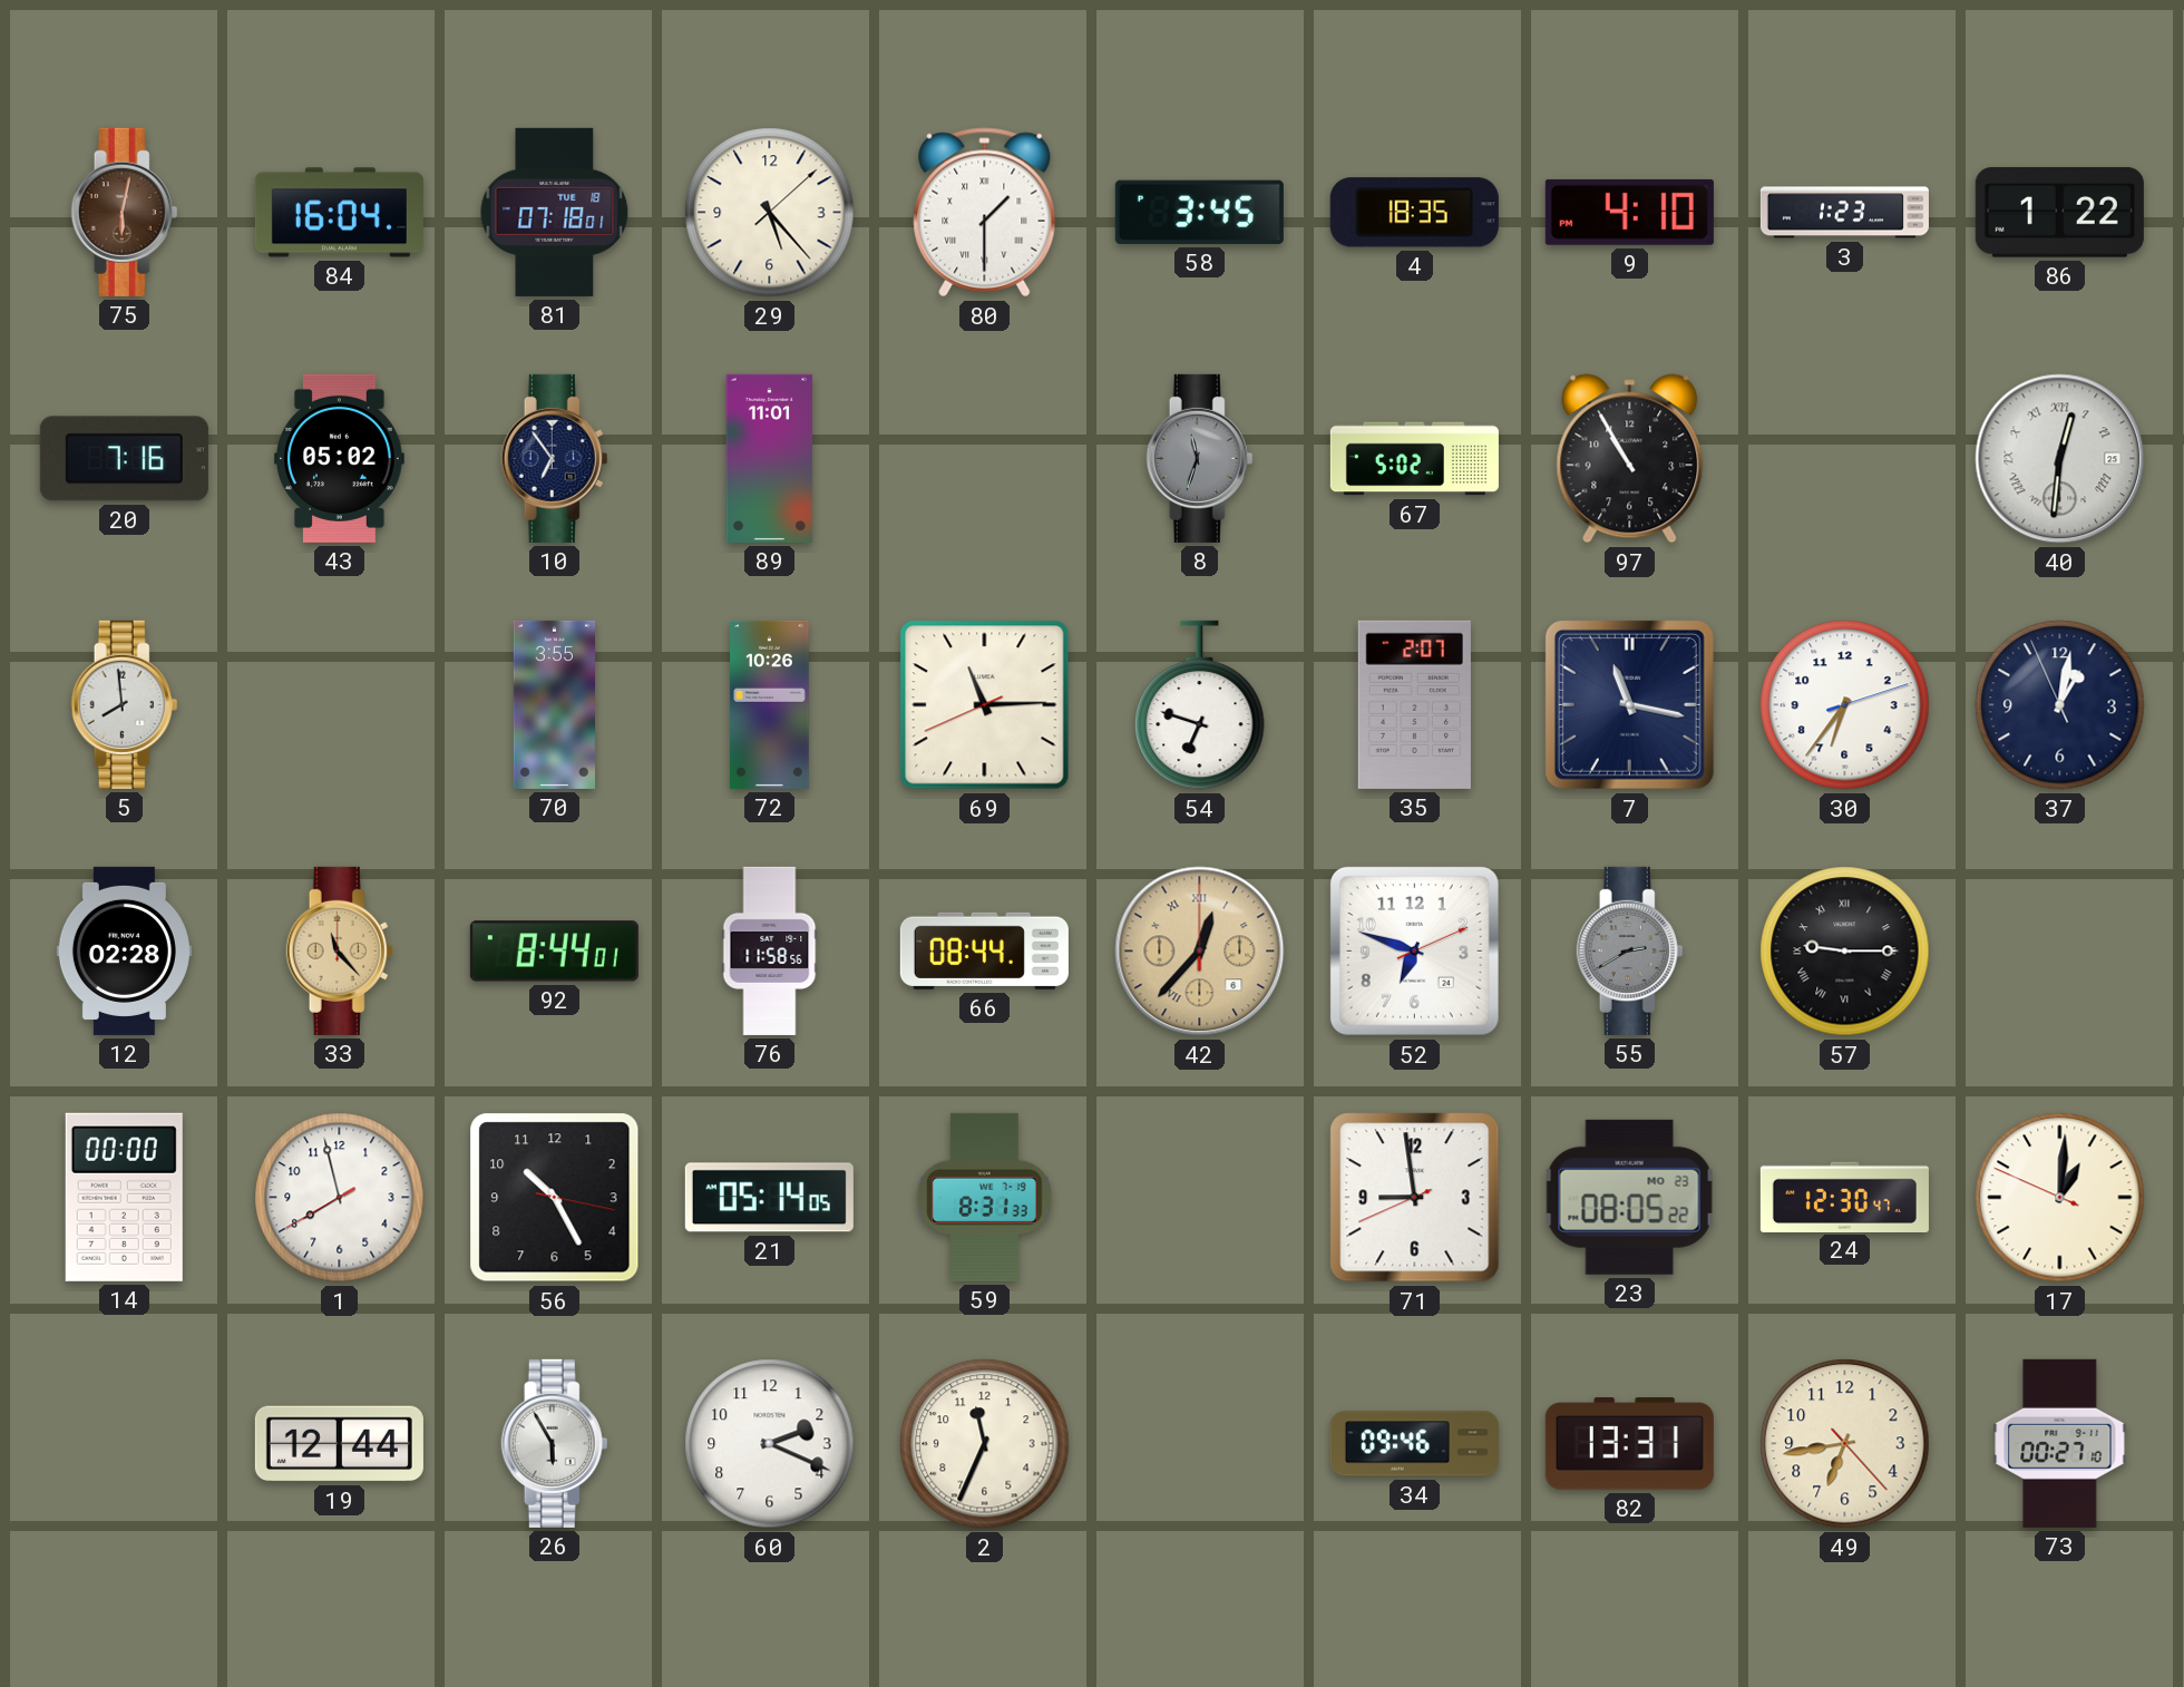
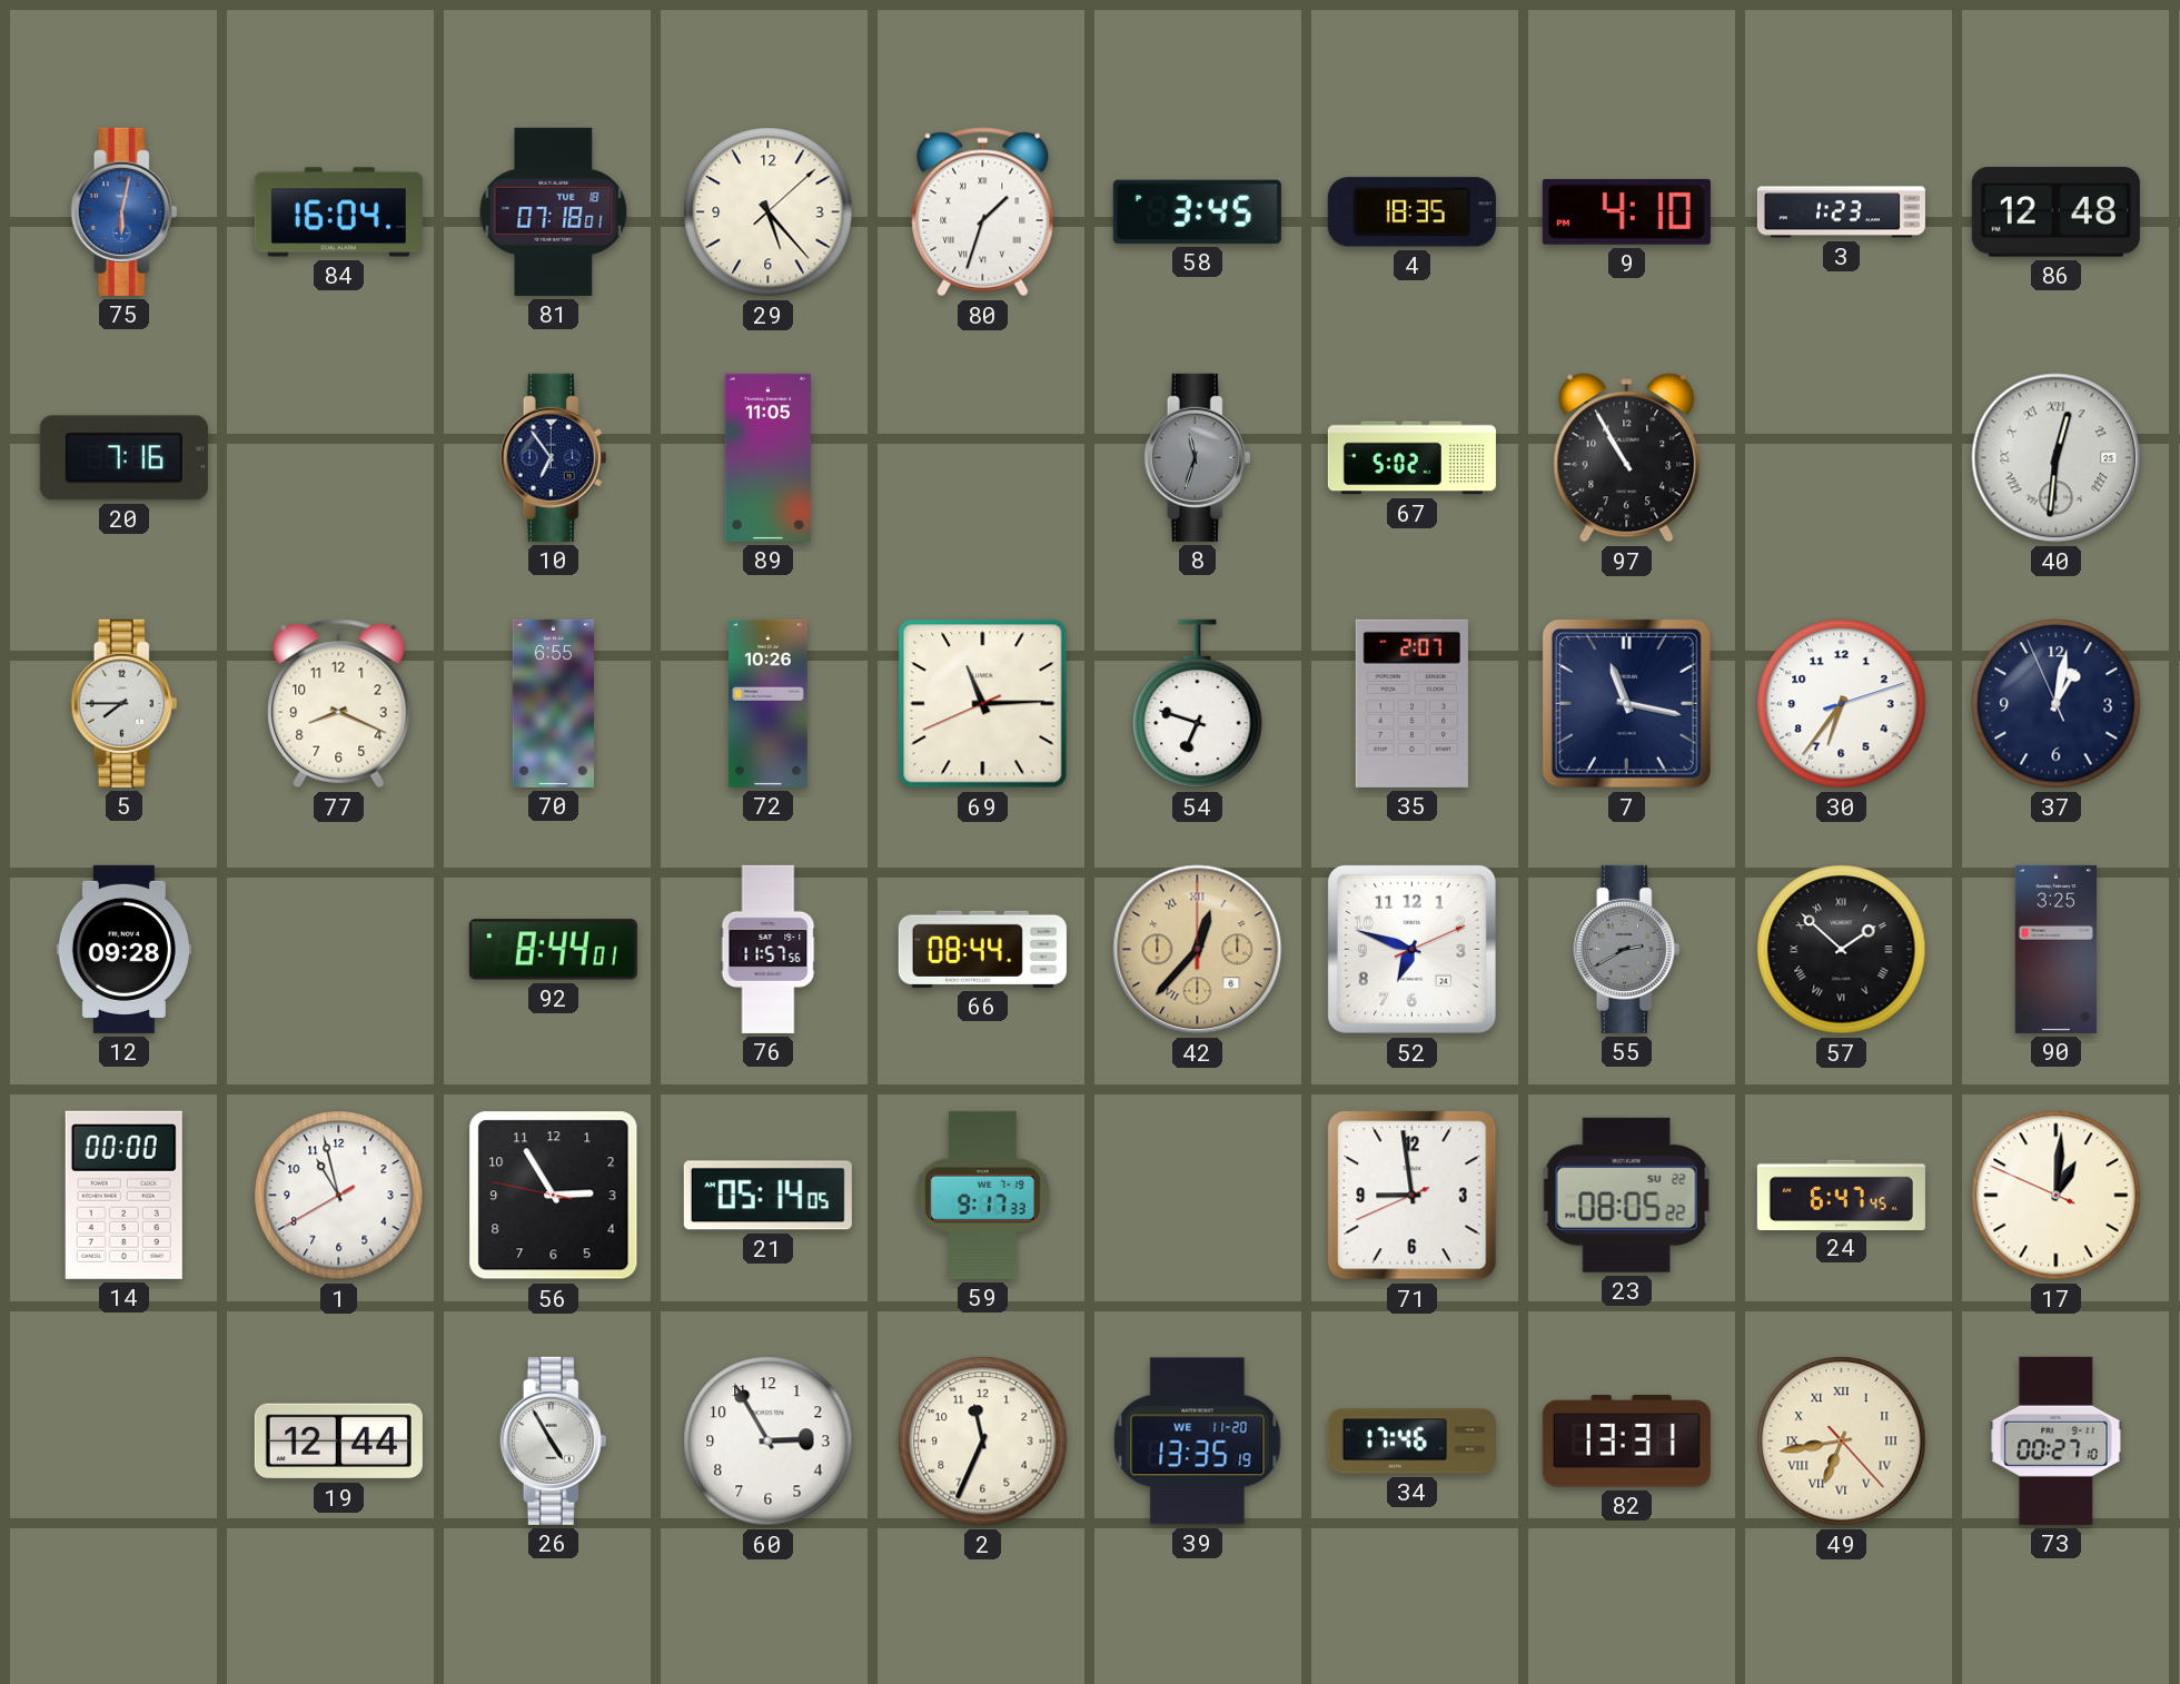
75 dial: brown -> blue (125, 211)
80: 1:30 -> 1:33 (983, 212)
86: 1:22 -> 12:48 (2055, 212)
43: 05:02 -> none (340, 458)
89: 11:01 -> 11:05 (769, 457)
5: 7:59 -> 7:45 (125, 703)
77: none -> 8:19 (339, 704)
70: 3:55 -> 6:55 (553, 703)
12: 02:28 -> 09:28 (123, 949)
33: 11:23 -> none (340, 950)
76: 11:58 -> 11:57 (769, 949)
57: 9:15 -> 1:52 (1842, 950)
90: none -> 3:25 (2055, 949)
1: 7:57 -> 10:57 (339, 1196)
56: 10:25 -> 2:54 (554, 1196)
59: 8:31 -> 9:17 (982, 1195)
23 date: MO 23 -> SU 22 (1627, 1195)
24: 12:30 -> 6:47 (1841, 1195)
26: 5:55 -> 4:55 (554, 1440)
60: 2:19 -> 2:55 (769, 1442)
39: none -> 13:35 (1198, 1442)
34: 09:46 -> 17:46 (1411, 1442)
49 numerals: Arabic -> Roman (1842, 1442)
